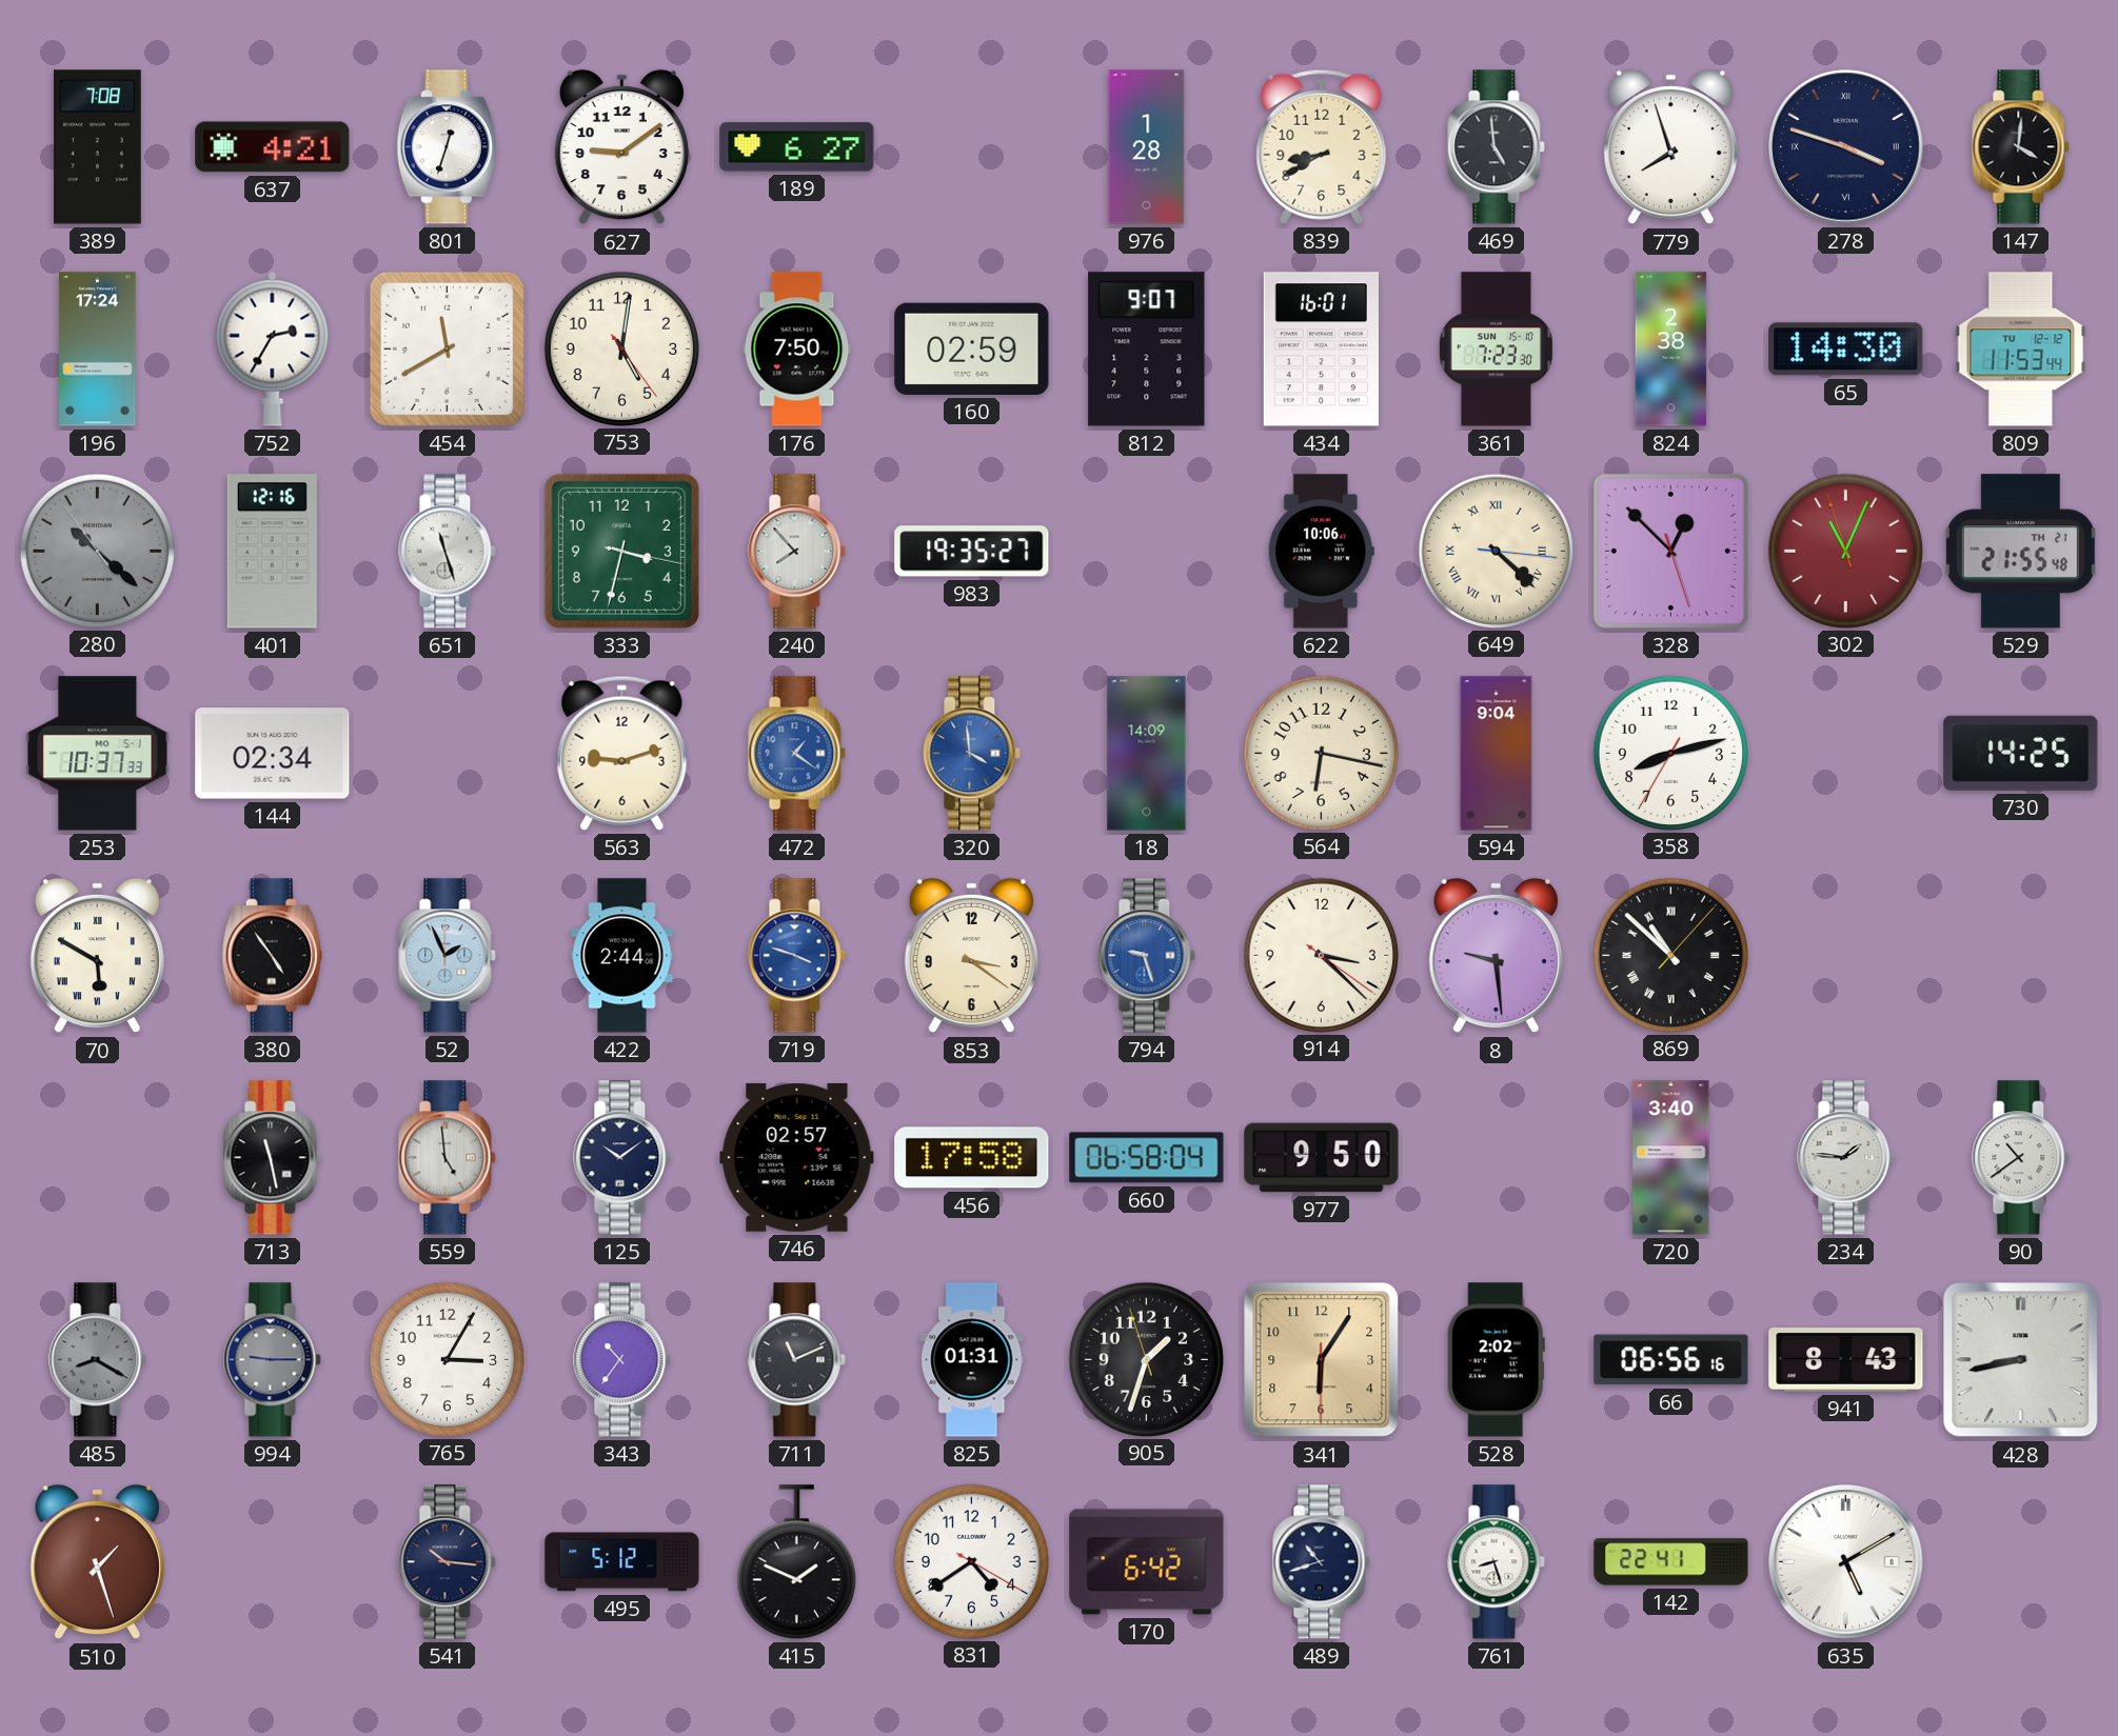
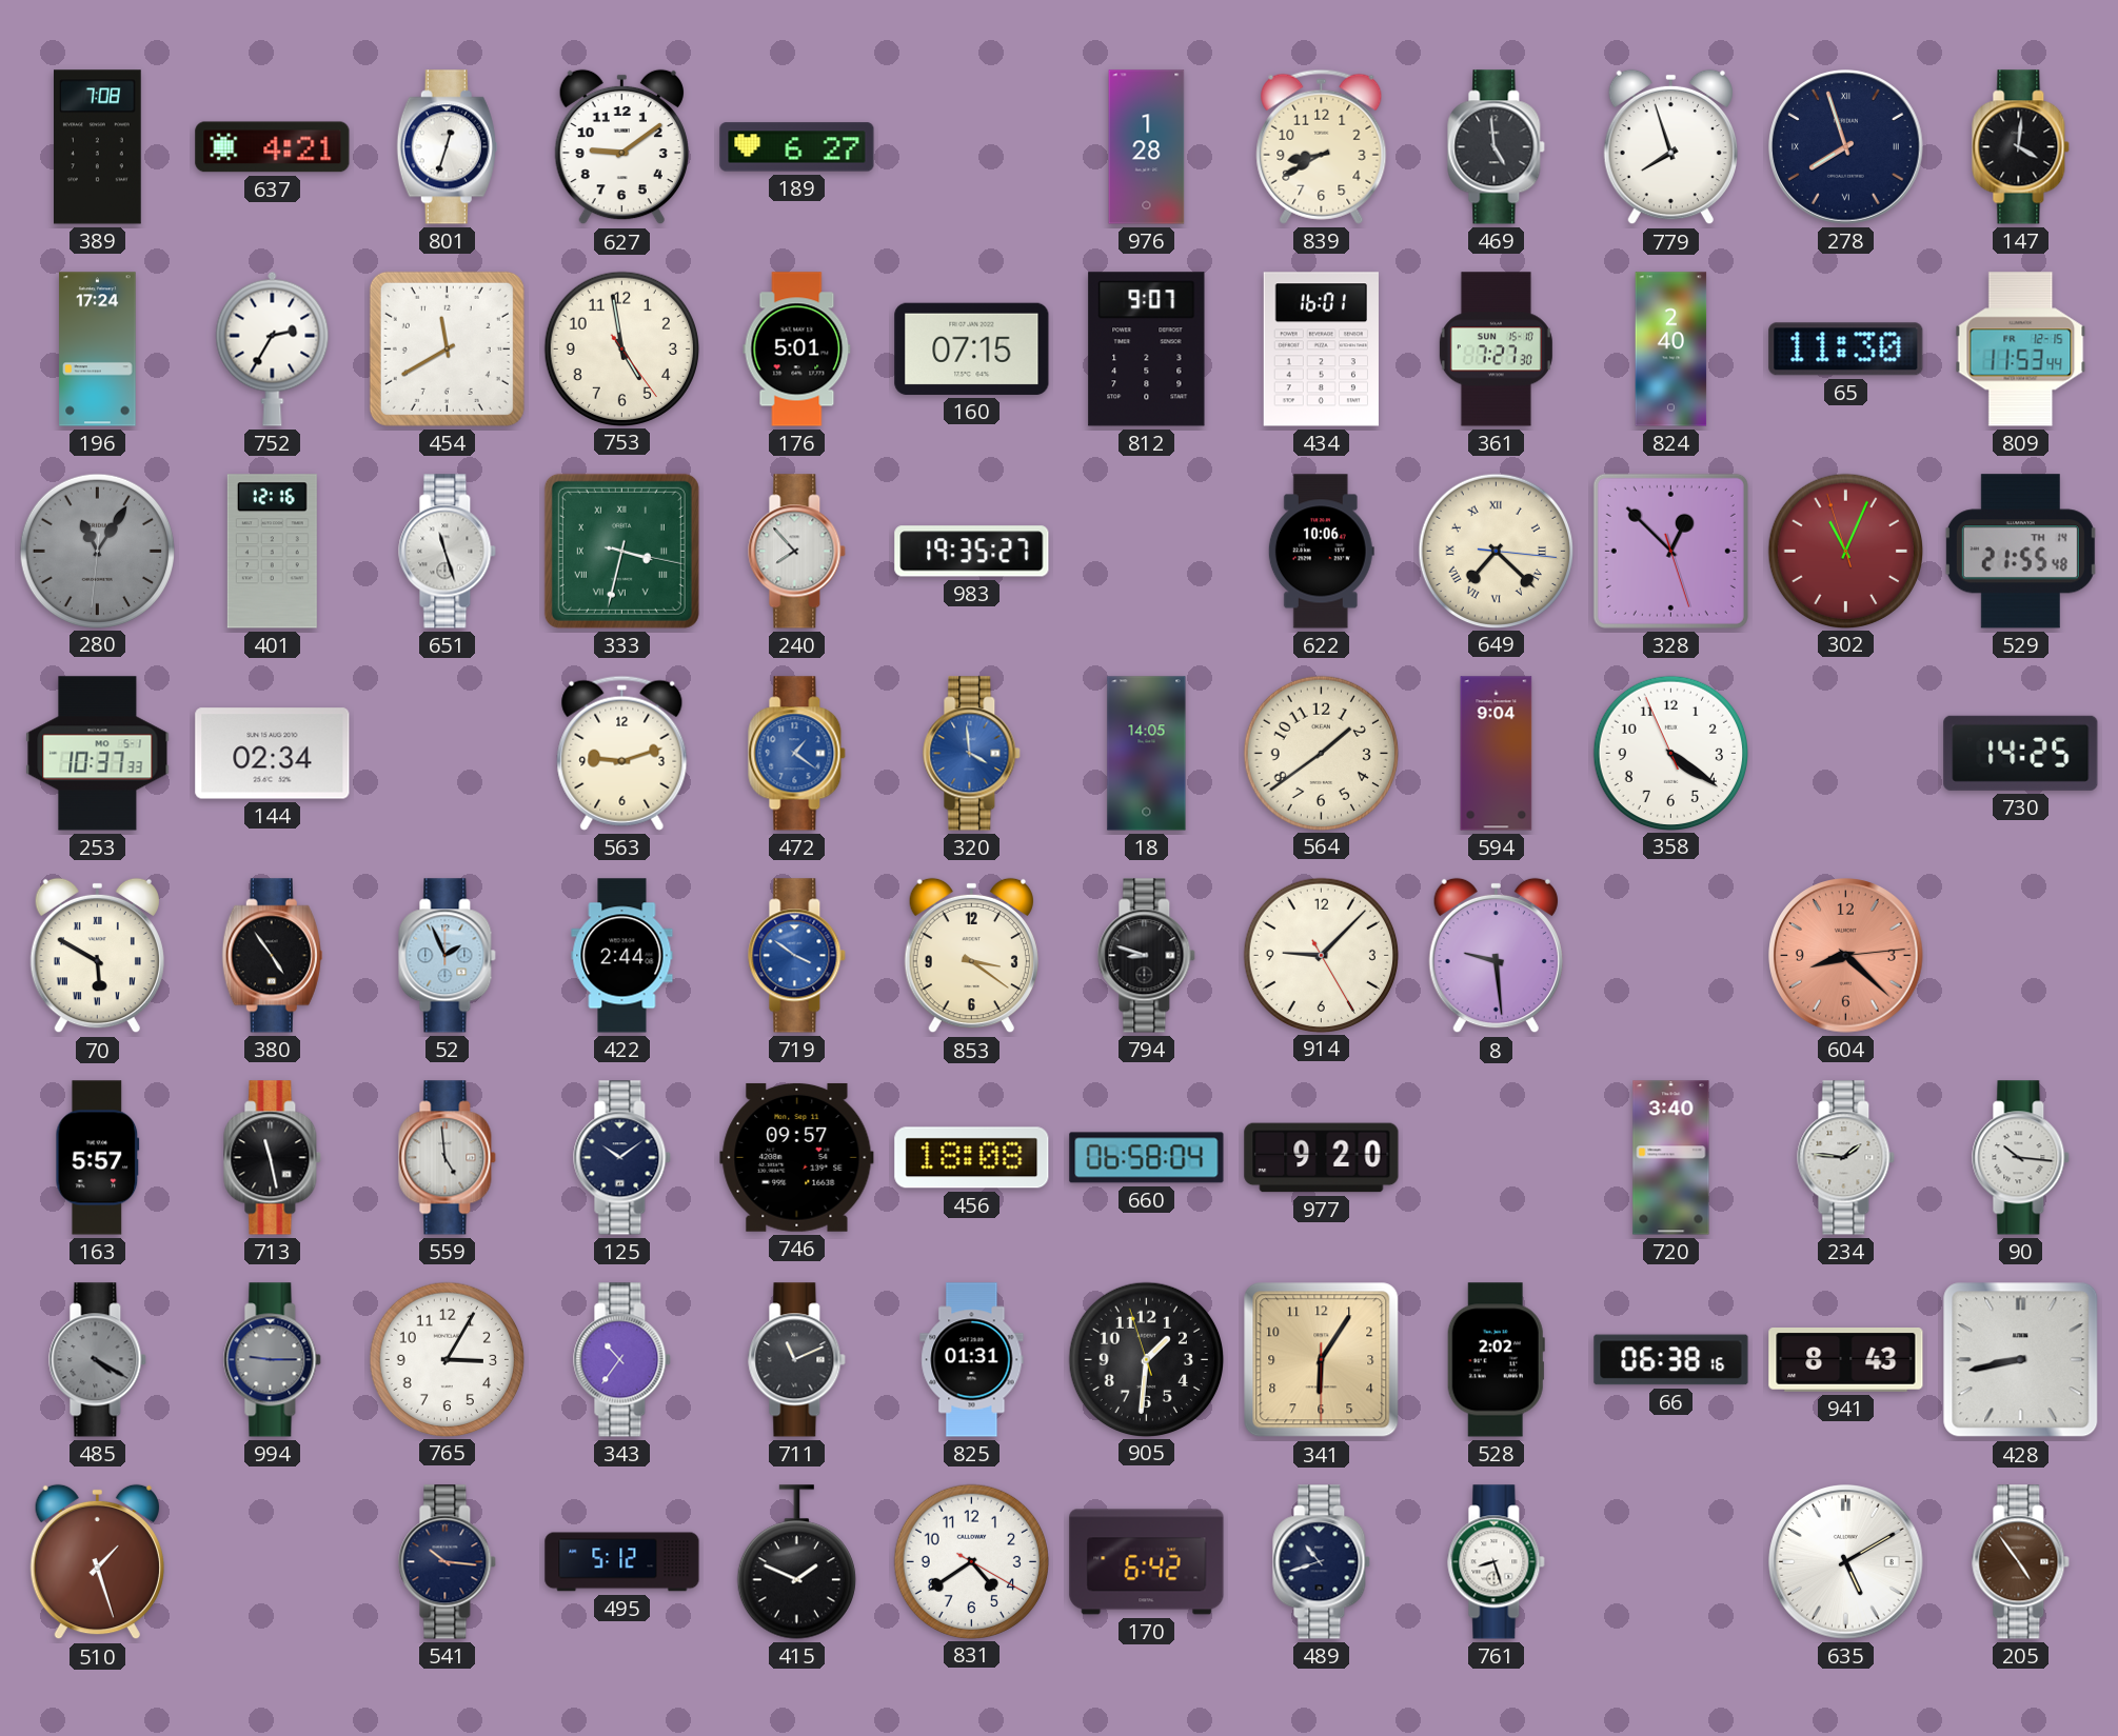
278: 3:48 -> 7:57 (1846, 147)
753: 5:01 -> 4:58 (621, 348)
176: 7:50 -> 5:01 (797, 350)
160: 02:59 -> 07:15 (972, 348)
361: 7:23 -> 7:27 (1496, 350)
824: 2:38 -> 2:40 (1671, 350)
65: 14:30 -> 11:30 (1846, 350)
809 date: TU 12-12 -> FR 12-15 (2021, 350)
280: 10:21 -> 11:05 (97, 551)
333 numerals: Arabic -> Roman (621, 551)
649: 4:22 -> 7:22 (1496, 551)
529 date: TH 21 -> TH 14 (2020, 552)
18: 14:09 -> 14:05 (1147, 754)
564: 6:17 -> 1:39 (1321, 753)
358: 8:12 -> 4:20 (1670, 753)
719: 3:48 -> 3:51 (797, 956)
794: 9:27 -> 8:48 (1147, 956)
794 dial: blue -> black (1147, 956)
914: 3:22 -> 9:07 (1321, 955)
869: 10:52 -> none (1670, 955)
604: none -> 8:22 (1846, 956)
163: none -> 5:57 (98, 1158)
746: 02:57 -> 09:57 (797, 1157)
456: 17:58 -> 18:08 (972, 1158)
977: 9:50 -> 9:20 (1322, 1158)
90: 10:39 -> 10:16 (2021, 1158)
485: 8:20 -> 4:20 (98, 1360)
905: 1:32 -> 1:30 (1146, 1359)
66: 06:56 -> 06:38 (1671, 1360)
142: 22:41 -> none (1671, 1562)
205: none -> 4:54 (2021, 1562)
